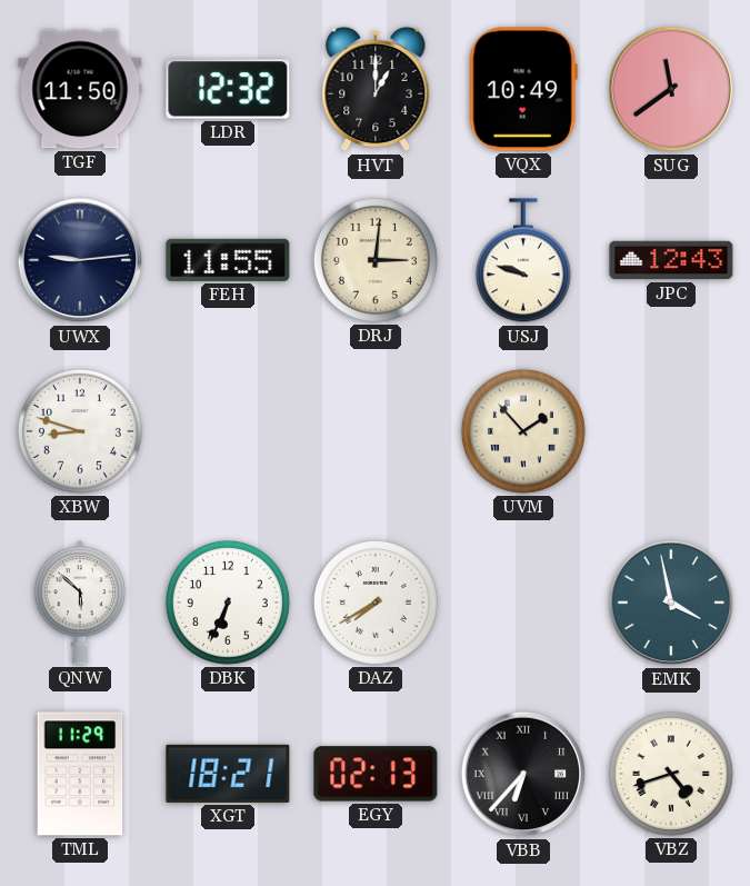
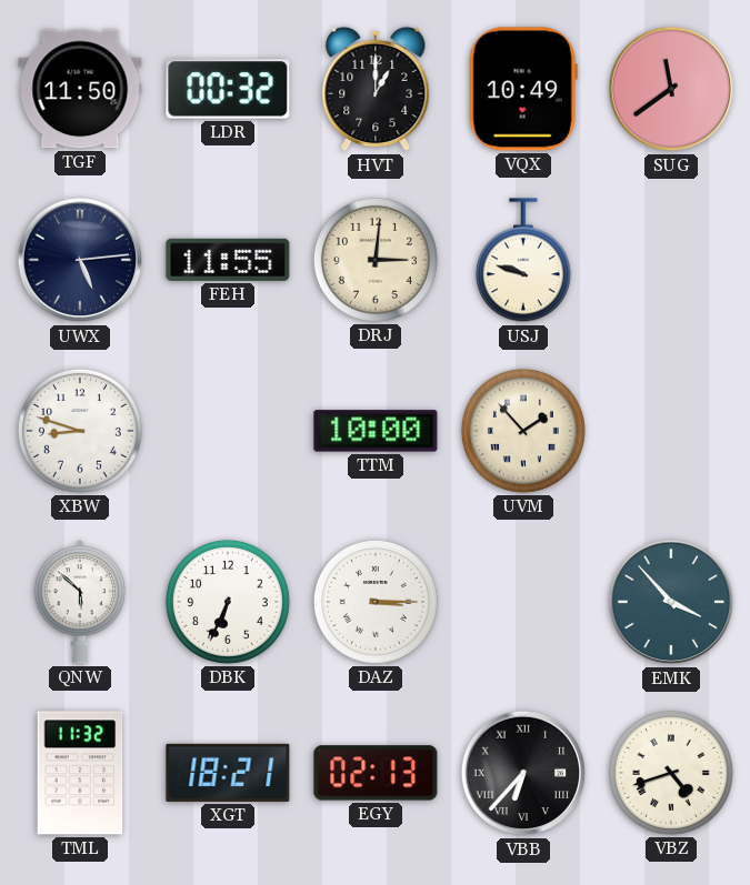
LDR: 12:32 -> 00:32 (228, 89)
UWX: 9:14 -> 5:14 (80, 260)
JPC: 12:43 -> none (671, 260)
TTM: none -> 10:00 (376, 431)
DAZ: 7:40 -> 3:15 (376, 602)
EMK: 3:58 -> 3:53 (671, 602)
TML: 11:29 -> 11:32 (80, 773)
